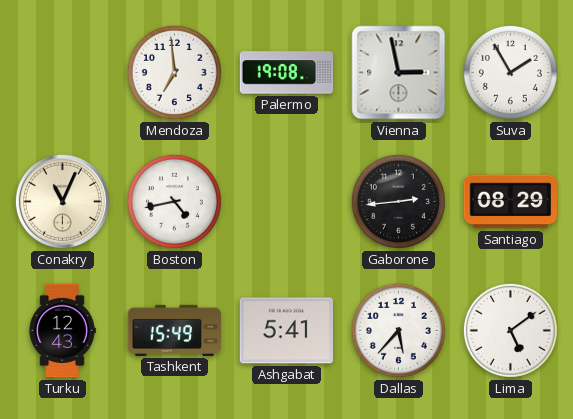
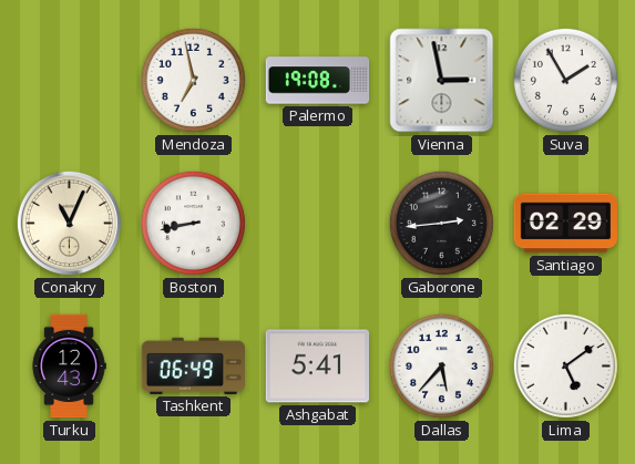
Mendoza: 6:59 -> 6:58 (193, 80)
Boston: 4:43 -> 8:43 (193, 223)
Santiago: 08:29 -> 02:29 (565, 224)
Tashkent: 15:49 -> 06:49 (193, 365)
